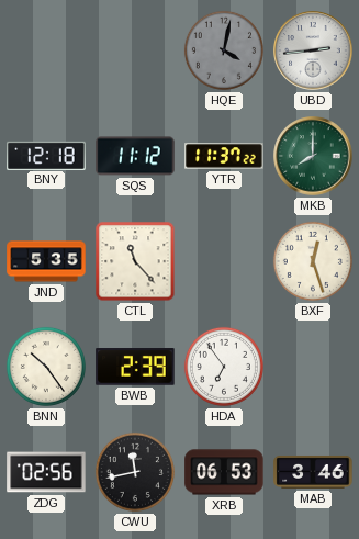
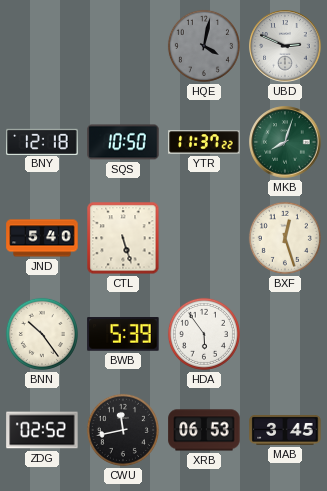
UBD: 2:44 -> 2:49 (285, 46)
SQS: 11:12 -> 10:50 (123, 142)
MKB: 8:00 -> 8:03 (285, 142)
JND: 5:35 -> 5:40 (42, 238)
CTL: 11:23 -> 5:27 (123, 238)
BWB: 2:39 -> 5:39 (123, 334)
HDA: 6:54 -> 5:54 (204, 334)
ZDG: 02:56 -> 02:52 (42, 430)
MAB: 3:46 -> 3:45 (285, 430)
